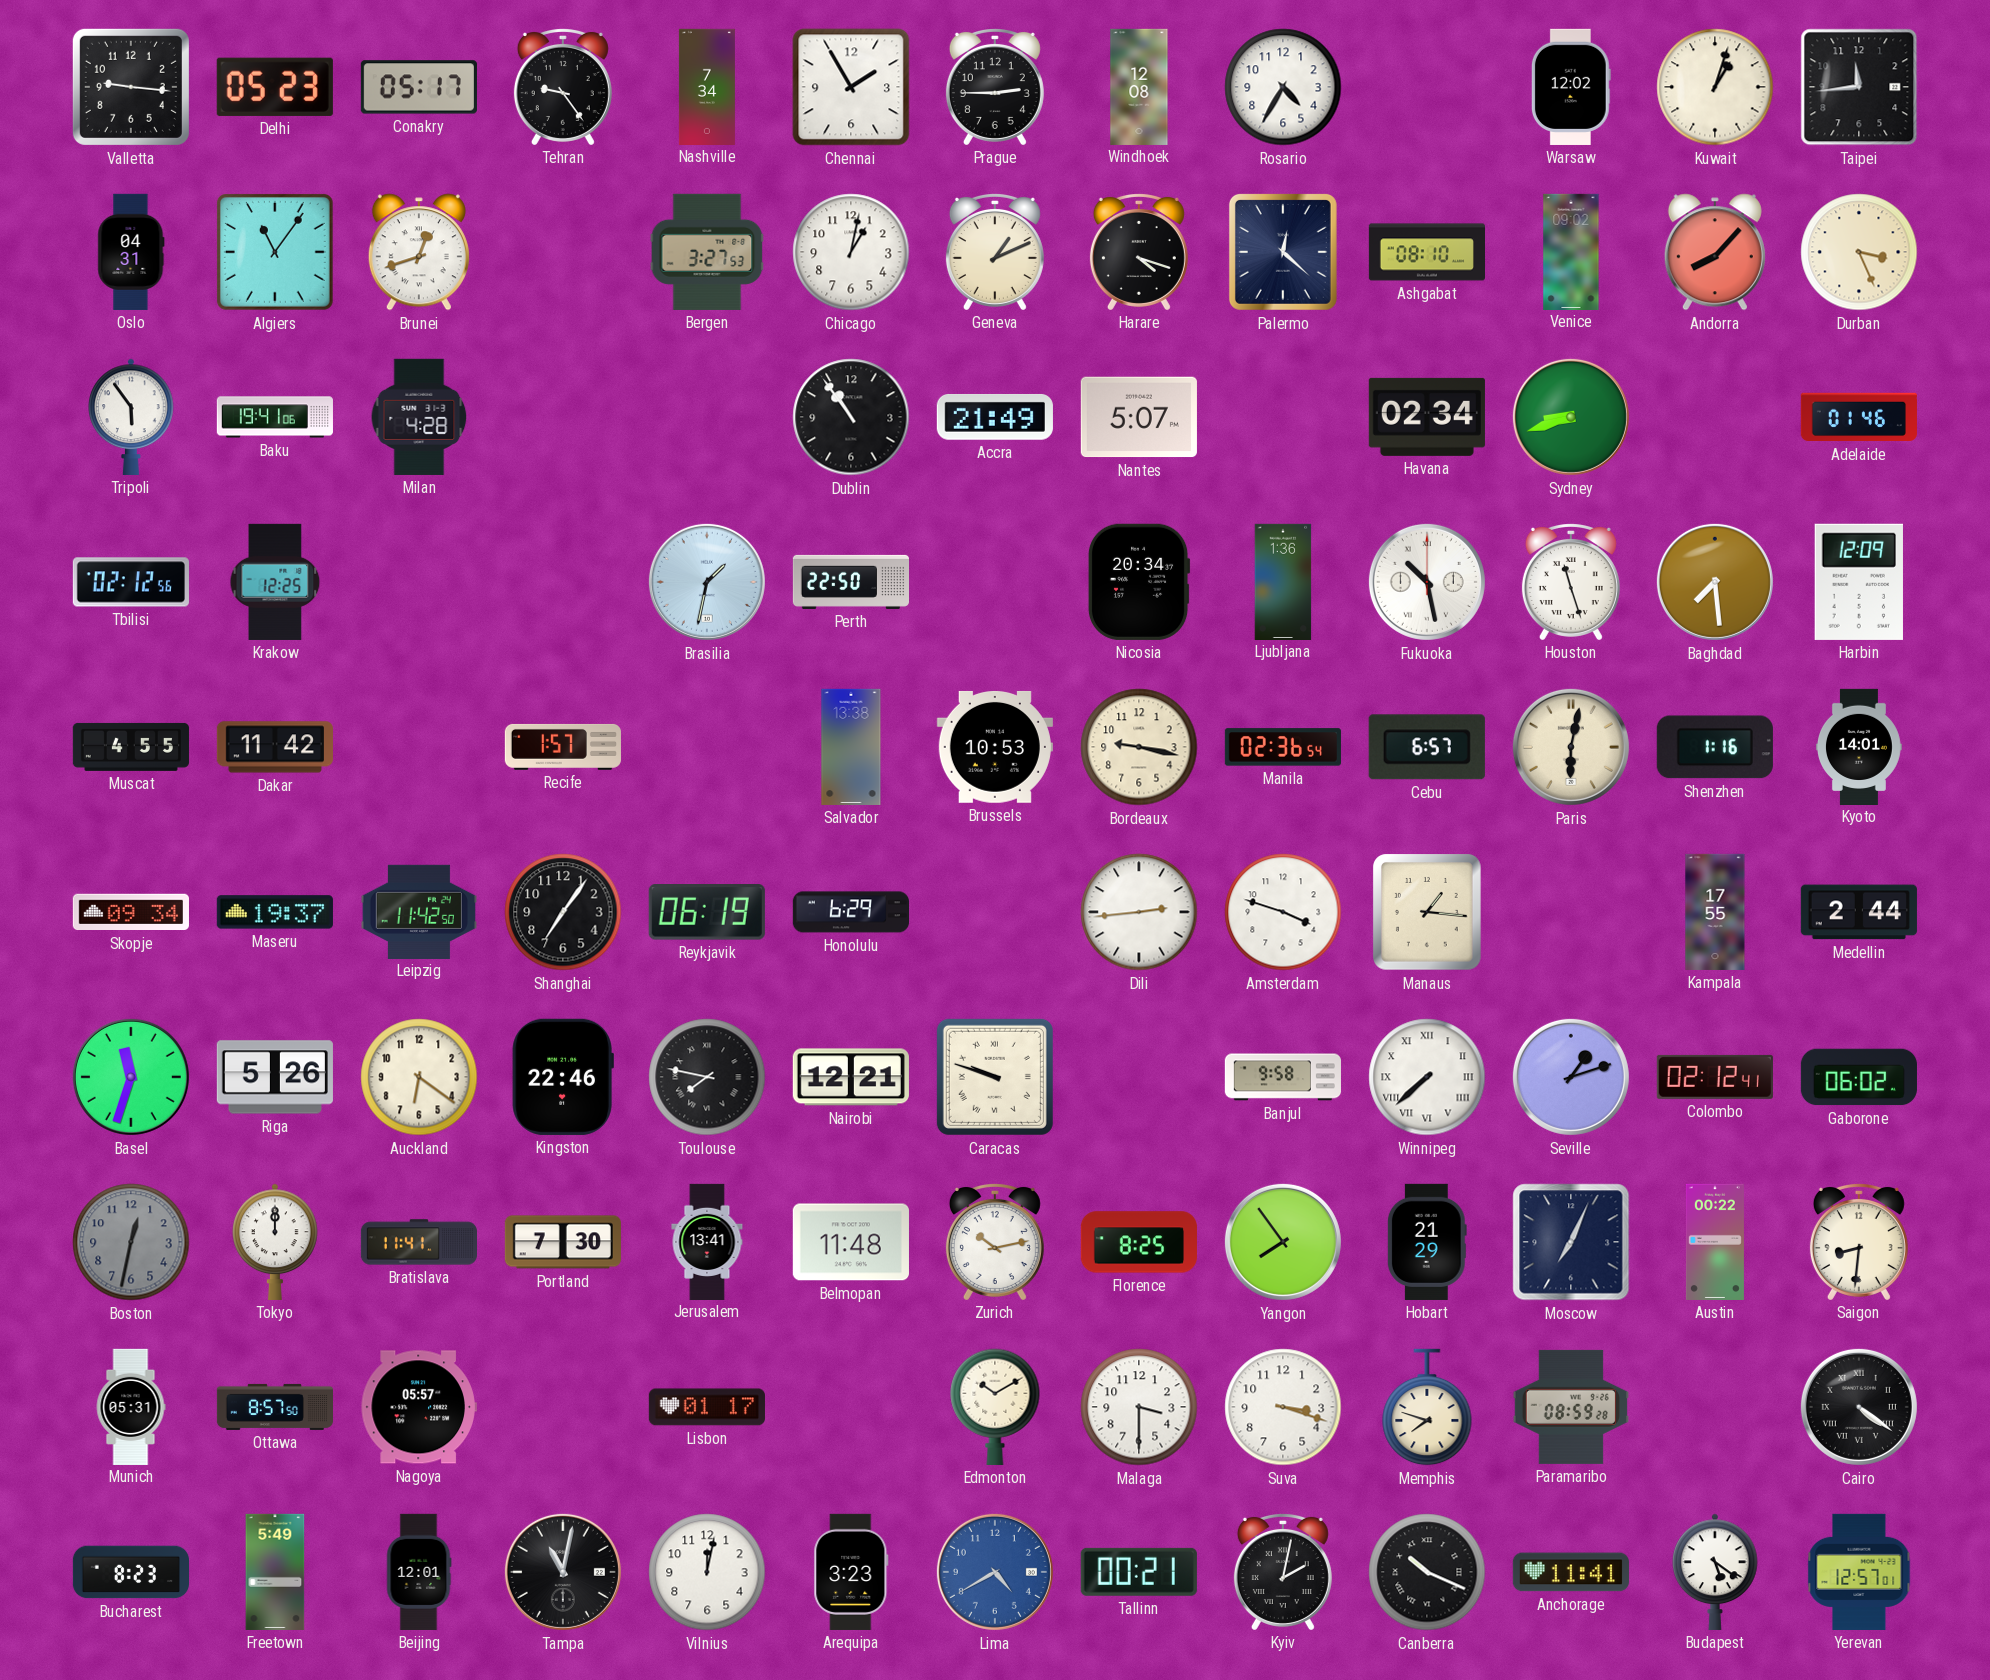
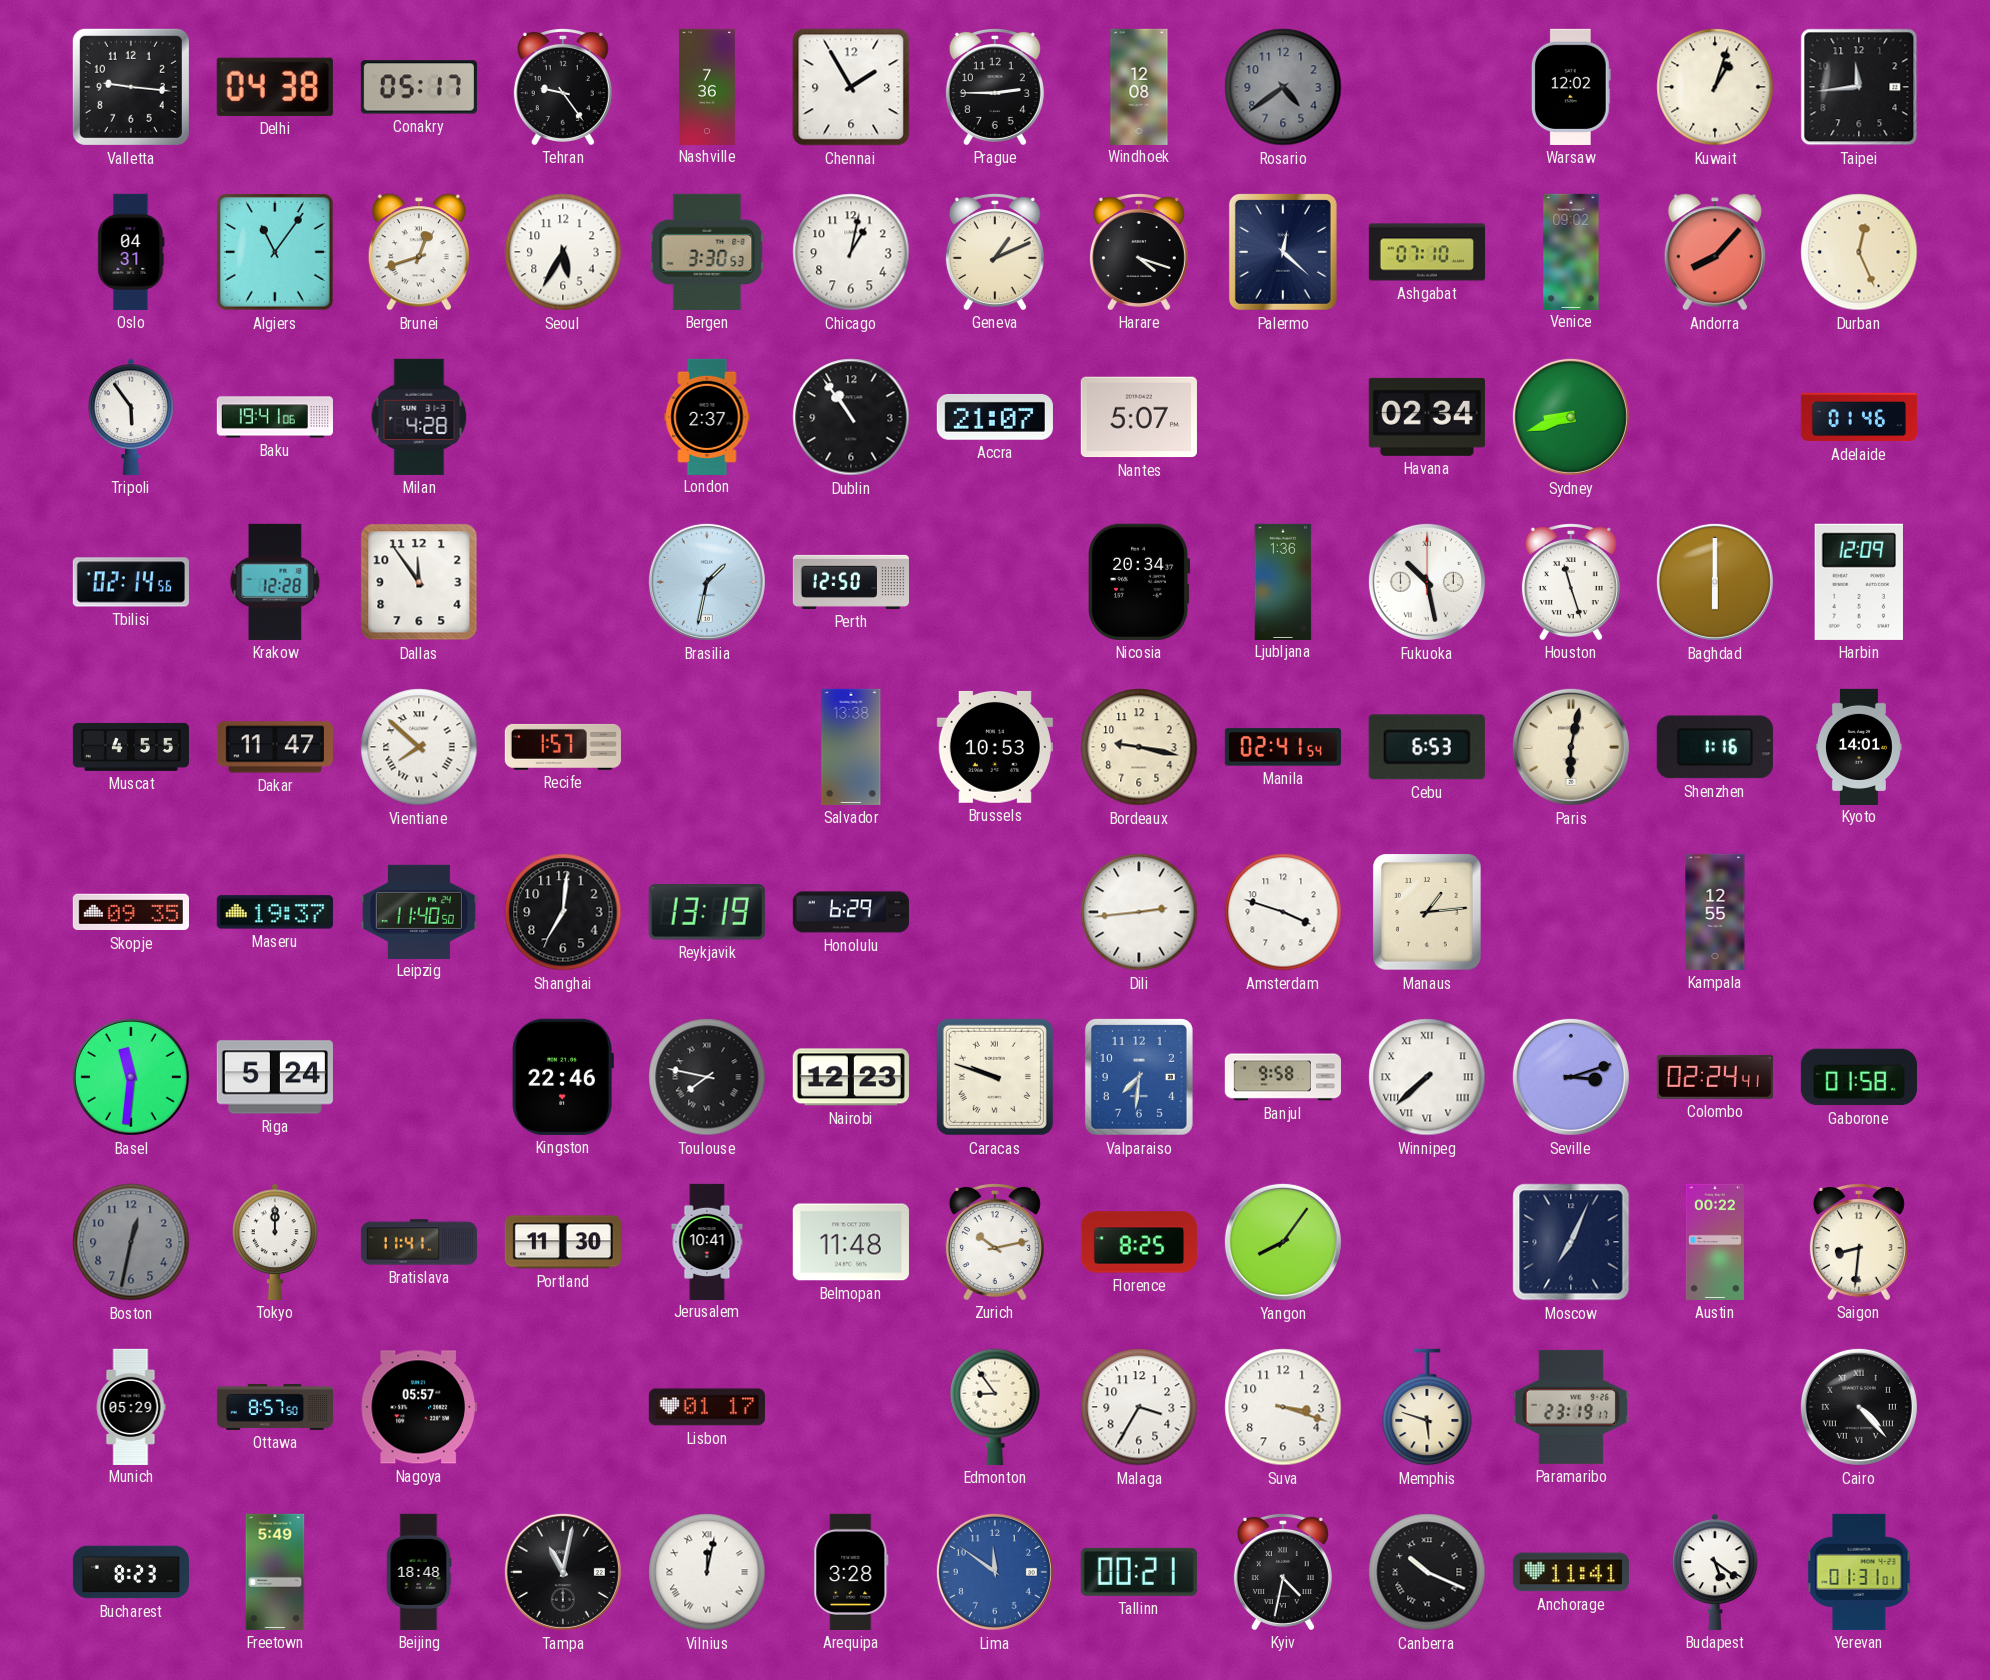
Delhi: 05:23 -> 04:38 (275, 87)
Nashville: 7:34 -> 7:36 (707, 86)
Rosario: 4:35 -> 4:39 (1283, 87)
Rosario dial: white -> grey (1283, 87)
Seoul: none -> 5:35 (563, 252)
Bergen: 3:27 -> 3:30 (707, 252)
Ashgabat: 08:10 -> 07:10 (1426, 252)
Durban: 3:26 -> 12:26 (1859, 252)
London: none -> 2:37 (707, 416)
Accra: 21:49 -> 21:07 (995, 417)
Tbilisi: 02:12 -> 02:14 (131, 582)
Krakow: 12:25 -> 12:28 (275, 582)
Dallas: none -> 11:54 (419, 582)
Perth: 22:50 -> 12:50 (850, 582)
Baghdad: 7:29 -> 6:00 (1715, 582)
Dakar: 11:42 -> 11:47 (275, 747)
Vientiane: none -> 7:52 (419, 747)
Manila: 02:36 -> 02:41 (1283, 747)
Cebu: 6:57 -> 6:53 (1427, 747)
Skopje: 09:34 -> 09:35 (131, 912)
Leipzig: 11:42 -> 11:40 (419, 911)
Shanghai: 7:06 -> 7:01 (563, 912)
Reykjavik: 06:19 -> 13:19 (707, 912)
Manaus: 1:16 -> 1:14 (1428, 912)
Kampala: 17:55 -> 12:55 (1715, 912)
Medellin: 2:44 -> none (1859, 912)
Basel: 11:33 -> 11:31 (131, 1077)
Riga: 5:26 -> 5:24 (275, 1077)
Auckland: 6:21 -> none (419, 1077)
Nairobi: 12:21 -> 12:23 (851, 1077)
Valparaiso: none -> 7:31 (1139, 1077)
Seville: 1:12 -> 3:12 (1571, 1077)
Colombo: 02:12 -> 02:24 (1715, 1077)
Gaborone: 06:02 -> 01:58 (1859, 1077)
Portland: 7:30 -> 11:30 (563, 1242)
Jerusalem: 13:41 -> 10:41 (707, 1241)
Yangon: 7:54 -> 8:06 (1283, 1242)
Hobart: 21:29 -> none (1427, 1242)
Munich: 05:31 -> 05:29 (131, 1406)
Edmonton: 10:10 -> 8:54 (995, 1407)
Malaga: 3:30 -> 3:35 (1139, 1407)
Memphis: 7:48 -> 5:48 (1427, 1407)
Paramaribo: 08:59 -> 23:19 (1571, 1407)
Cairo: 4:21 -> 4:23 (1859, 1407)
Beijing: 12:01 -> 18:48 (419, 1572)
Vilnius numerals: Arabic -> Roman (707, 1572)
Arequipa: 3:23 -> 3:28 (851, 1572)
Lima: 4:40 -> 11:51 (995, 1572)
Kyiv: 2:02 -> 4:32 (1283, 1572)
Yerevan: 12:57 -> 01:31 (1859, 1572)
